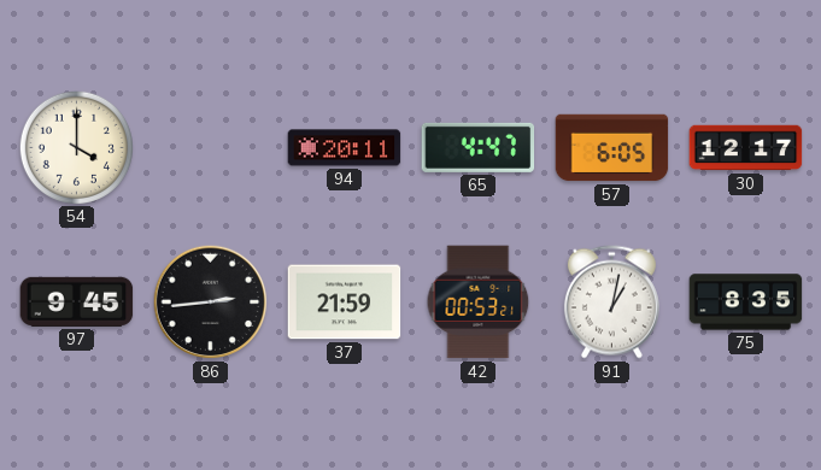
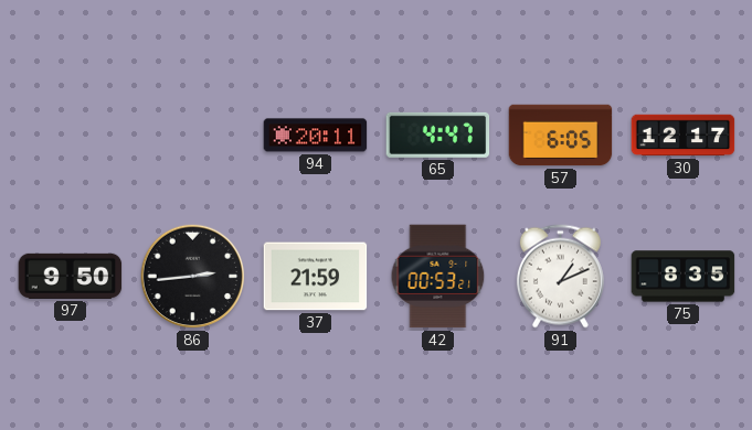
54: 4:00 -> none (76, 147)
97: 9:45 -> 9:50 (71, 276)
91: 1:02 -> 1:11 (560, 277)
